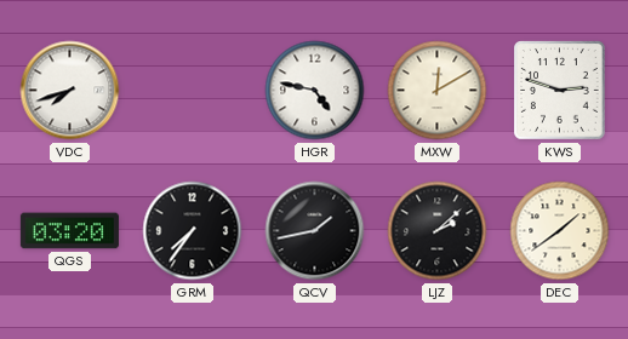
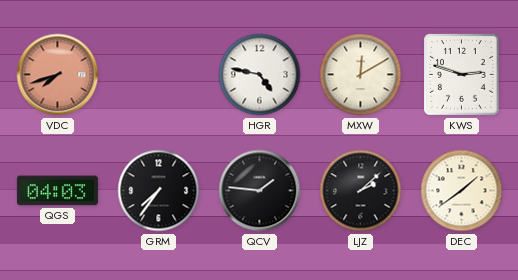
VDC dial: white -> salmon (58, 75)
QGS: 03:20 -> 04:03 (57, 191)
QCV: 1:43 -> 1:46 (260, 191)
